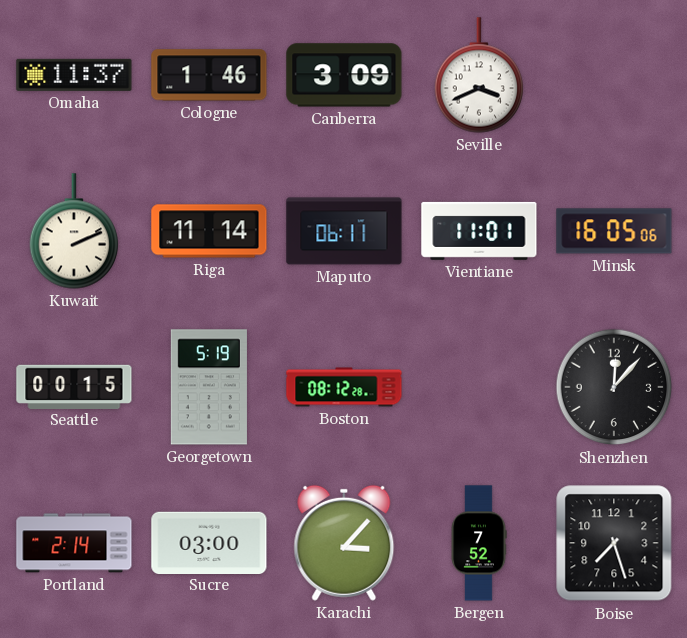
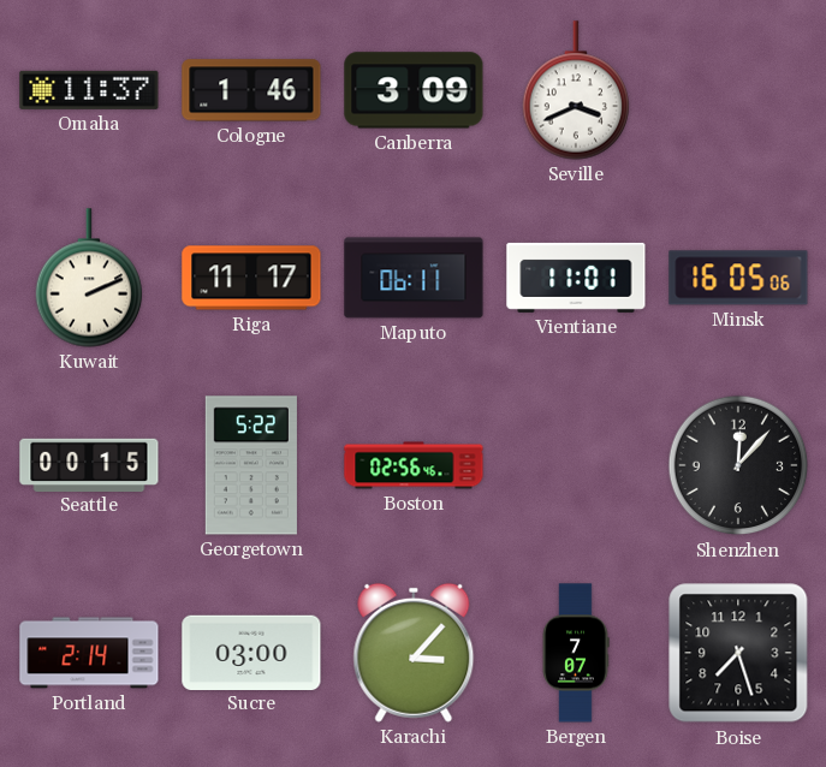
Riga: 11:14 -> 11:17 (251, 278)
Georgetown: 5:19 -> 5:22 (251, 465)
Boston: 08:12 -> 02:56 (414, 465)
Bergen: 7:52 -> 7:07 (576, 653)
